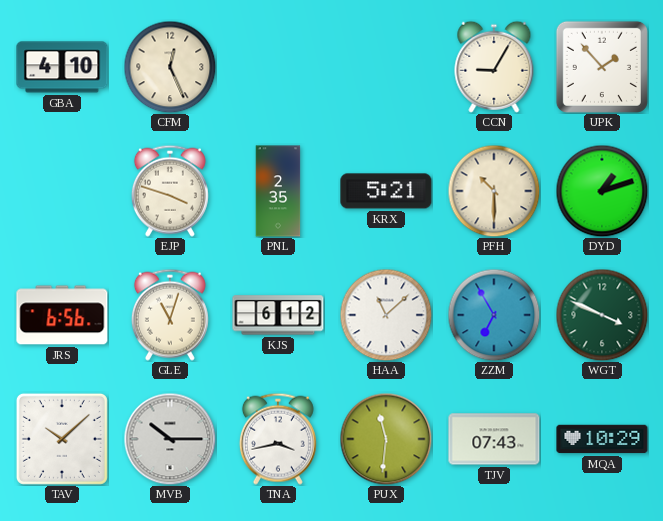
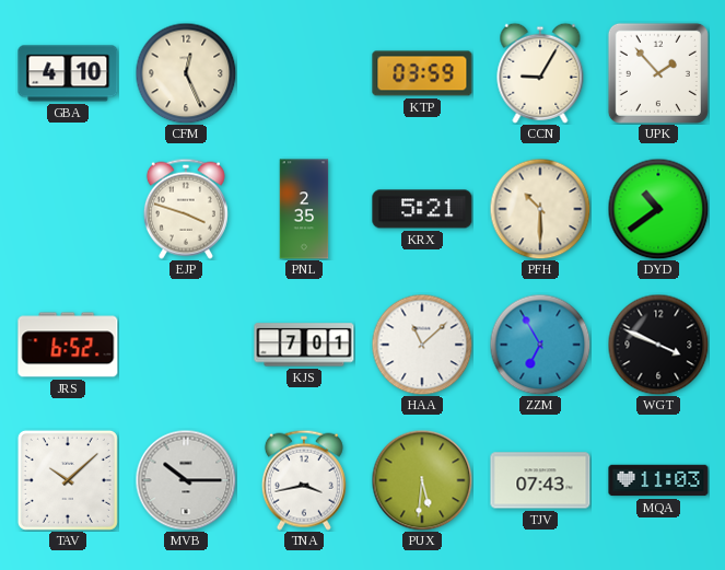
KTP: none -> 03:59 (422, 73)
DYD: 1:12 -> 10:39 (658, 209)
JRS: 6:56 -> 6:52 (68, 345)
GLE: 11:03 -> none (170, 315)
KJS: 6:12 -> 7:01 (304, 345)
WGT dial: green -> black (658, 345)
PUX: 11:31 -> 5:31 (422, 480)
MQA: 10:29 -> 11:03 (658, 480)
